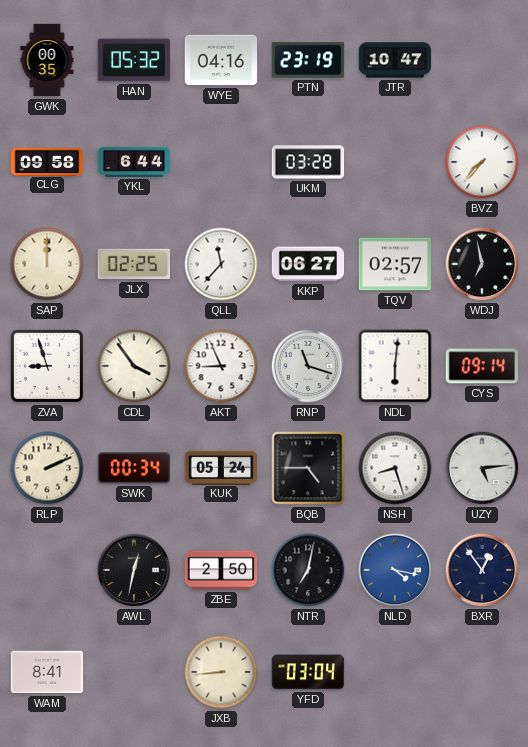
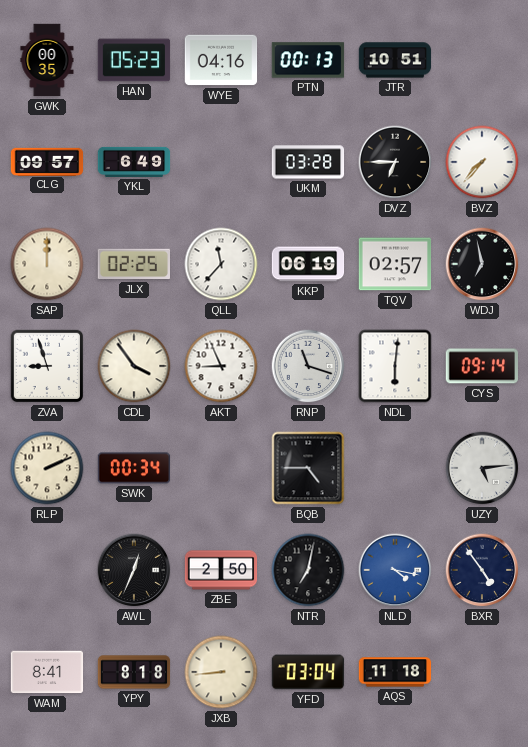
HAN: 05:32 -> 05:23 (134, 60)
PTN: 23:19 -> 00:13 (308, 60)
JTR: 10:47 -> 10:51 (395, 60)
CLG: 09:58 -> 09:57 (47, 161)
YKL: 6:44 -> 6:49 (134, 162)
DVZ: none -> 6:45 (395, 162)
KKP: 06:27 -> 06:19 (308, 264)
KUK: 05:24 -> none (221, 467)
NSH: 8:27 -> none (395, 468)
AWL: 12:32 -> 12:34 (134, 570)
BXR: 12:54 -> 4:54 (482, 570)
YPY: none -> 8:18 (134, 672)
AQS: none -> 11:18 (395, 672)
